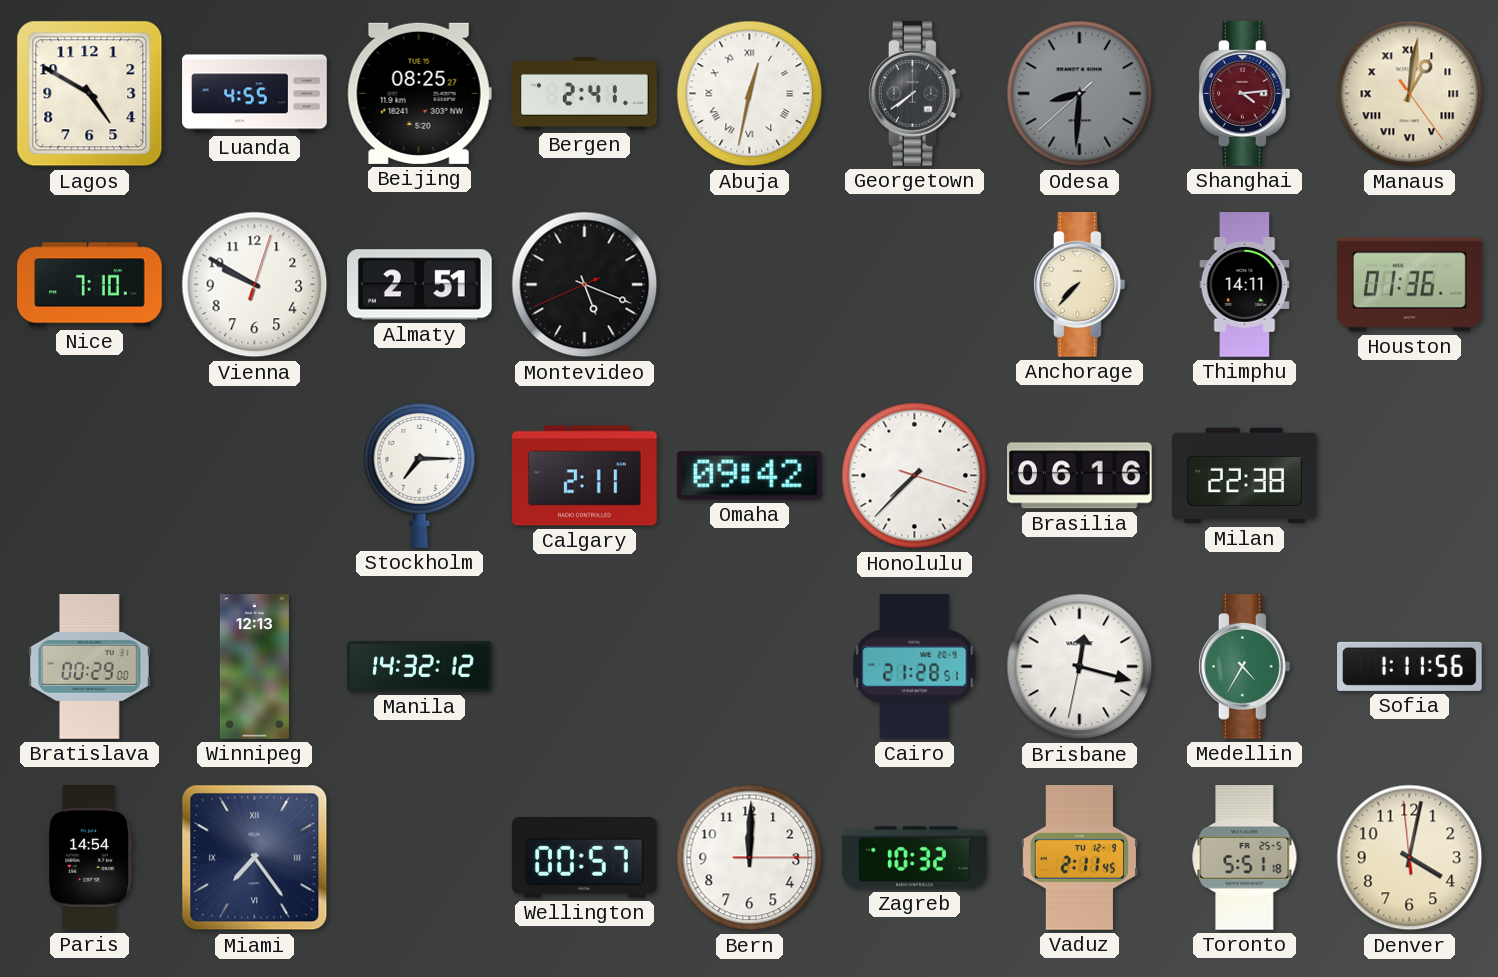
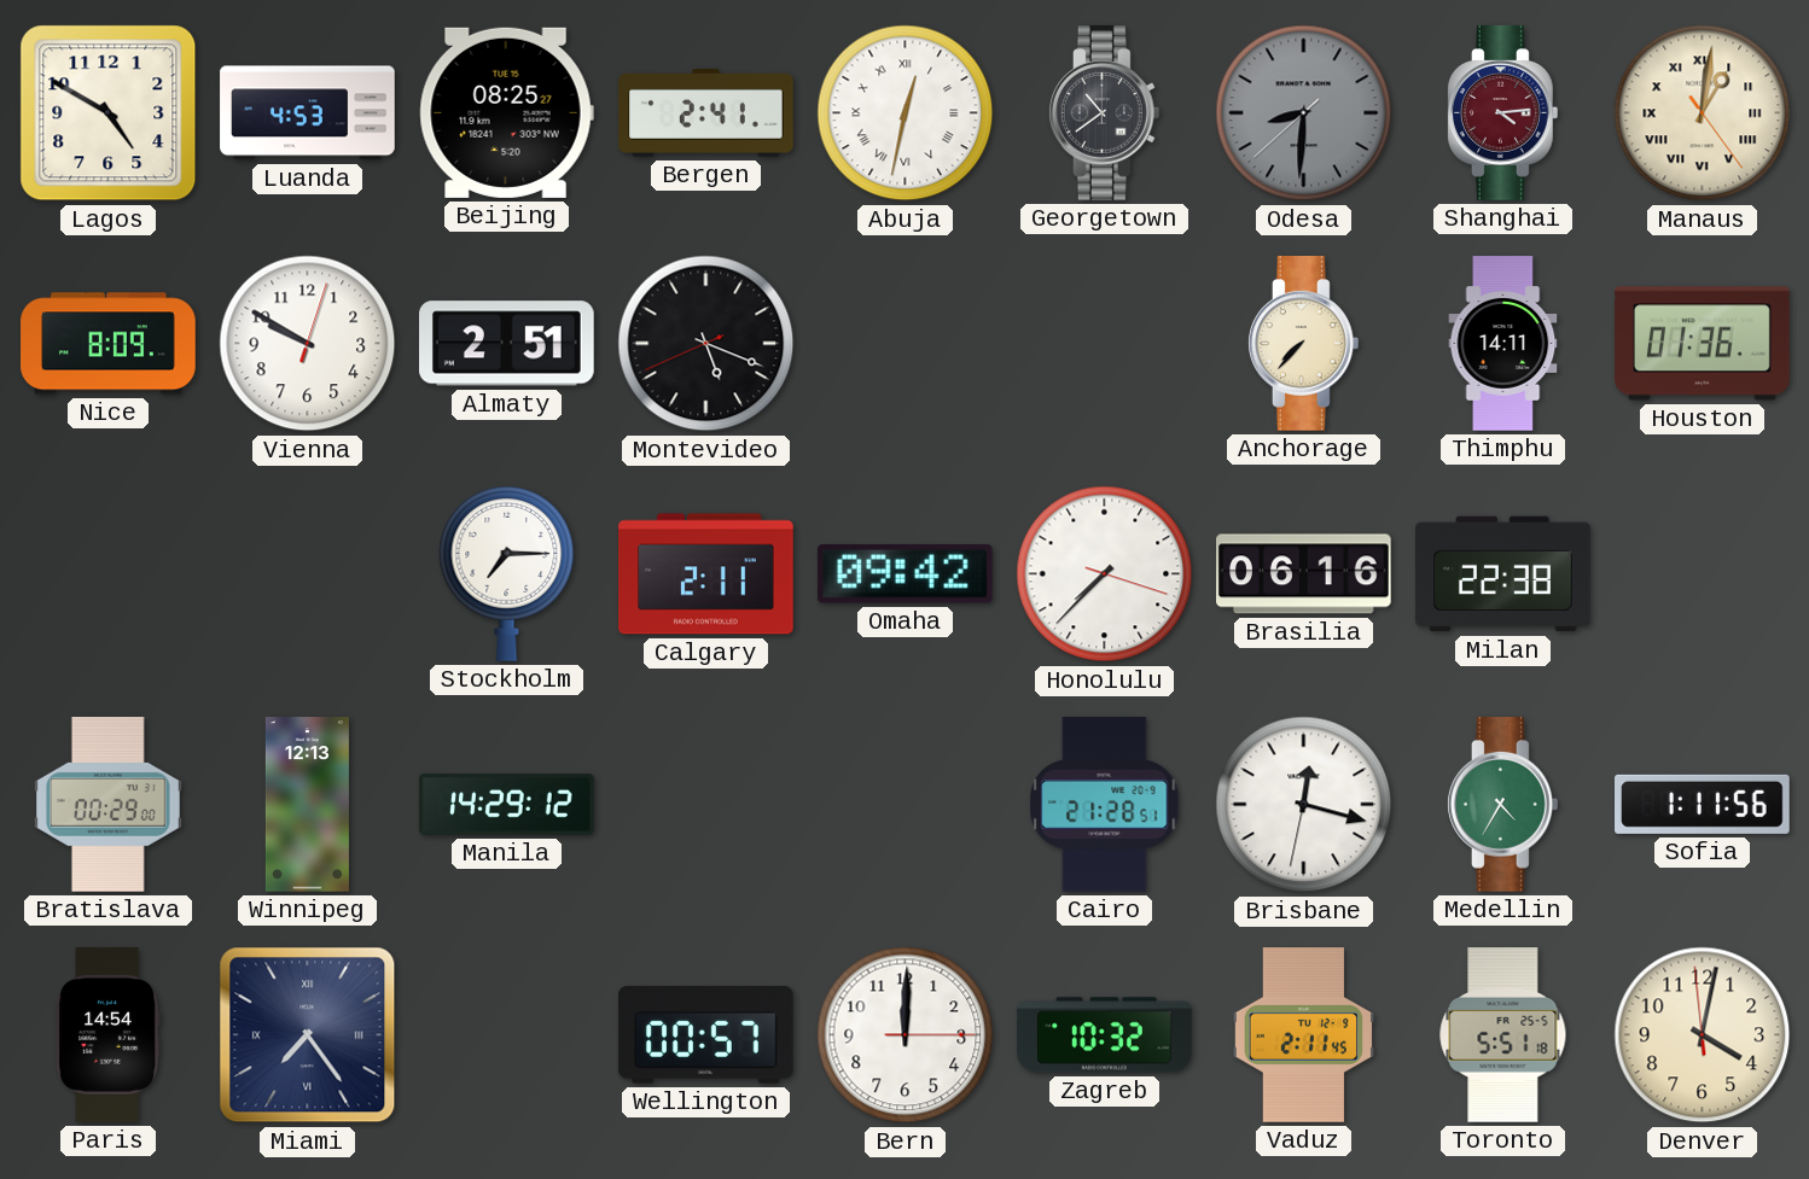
Luanda: 4:55 -> 4:53 (308, 113)
Georgetown: 7:39 -> 10:39 (1104, 113)
Nice: 7:10 -> 8:09 (109, 344)
Manila: 14:32 -> 14:29 (507, 805)
